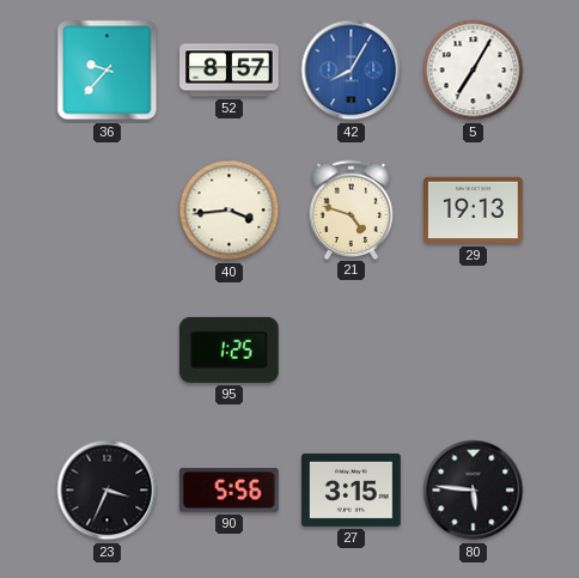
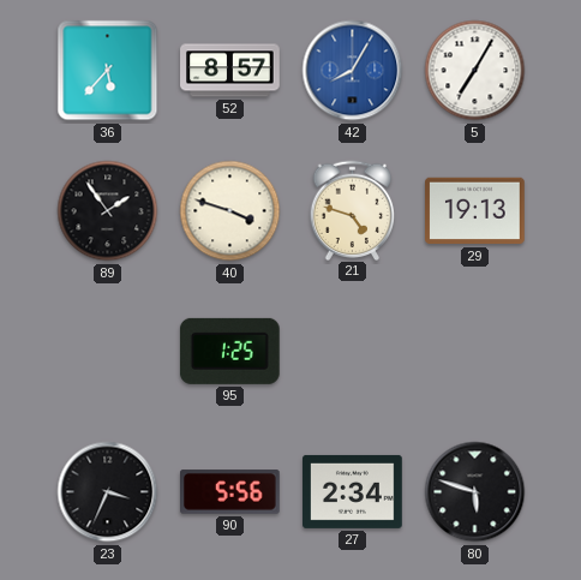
36: 9:37 -> 5:37 (108, 71)
89: none -> 1:54 (108, 211)
40: 3:44 -> 3:48 (230, 211)
27: 3:15 -> 2:34 (353, 491)
80: 5:46 -> 5:48 (475, 492)
